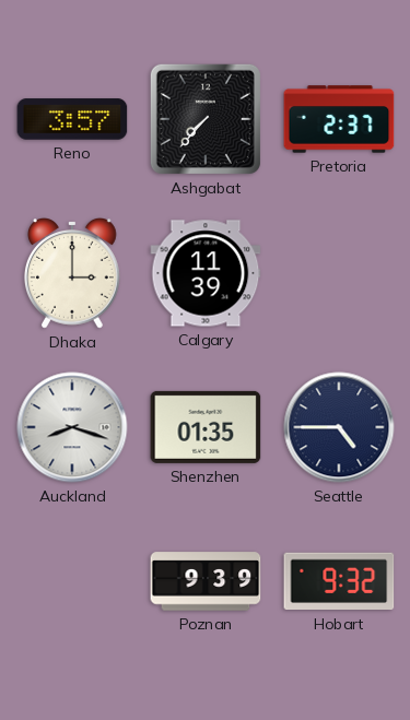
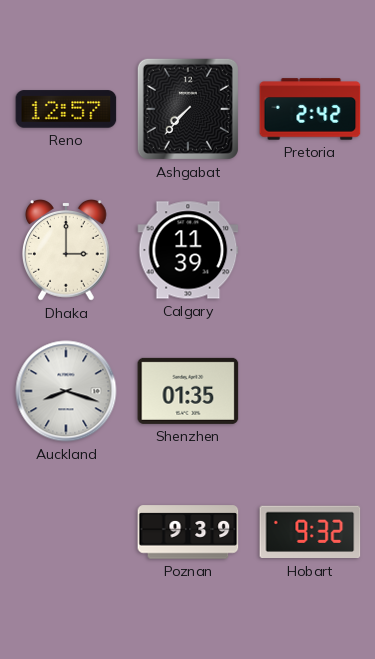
Reno: 3:57 -> 12:57 (66, 109)
Pretoria: 2:37 -> 2:42 (310, 109)
Seattle: 4:45 -> none (339, 427)
